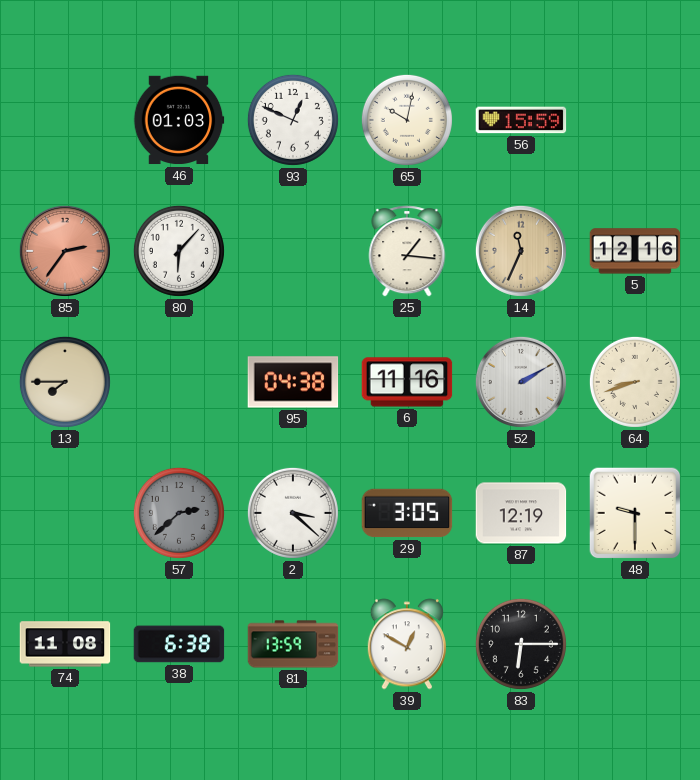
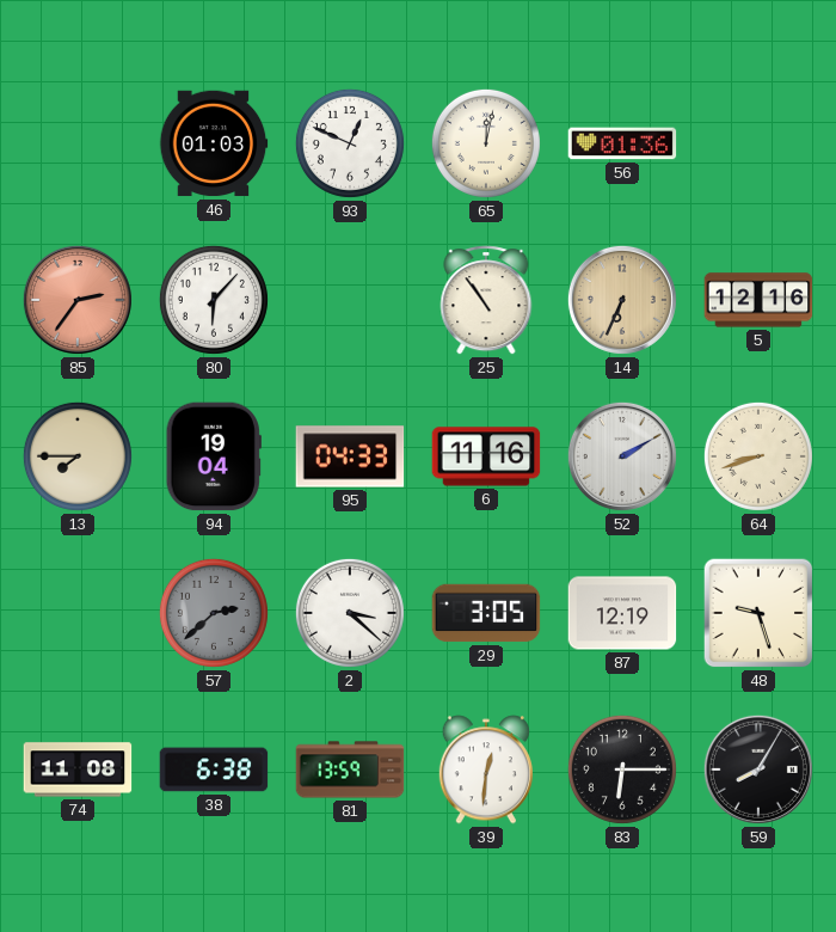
65: 10:02 -> 12:02 (486, 143)
56: 15:59 -> 01:36 (622, 143)
25: 1:16 -> 10:54 (486, 300)
14: 11:34 -> 6:34 (622, 300)
94: none -> 19:04 (214, 456)
95: 04:38 -> 04:33 (350, 456)
48: 9:30 -> 9:27 (758, 613)
39: 12:50 -> 12:31 (485, 769)
59: none -> 8:05 (758, 769)
